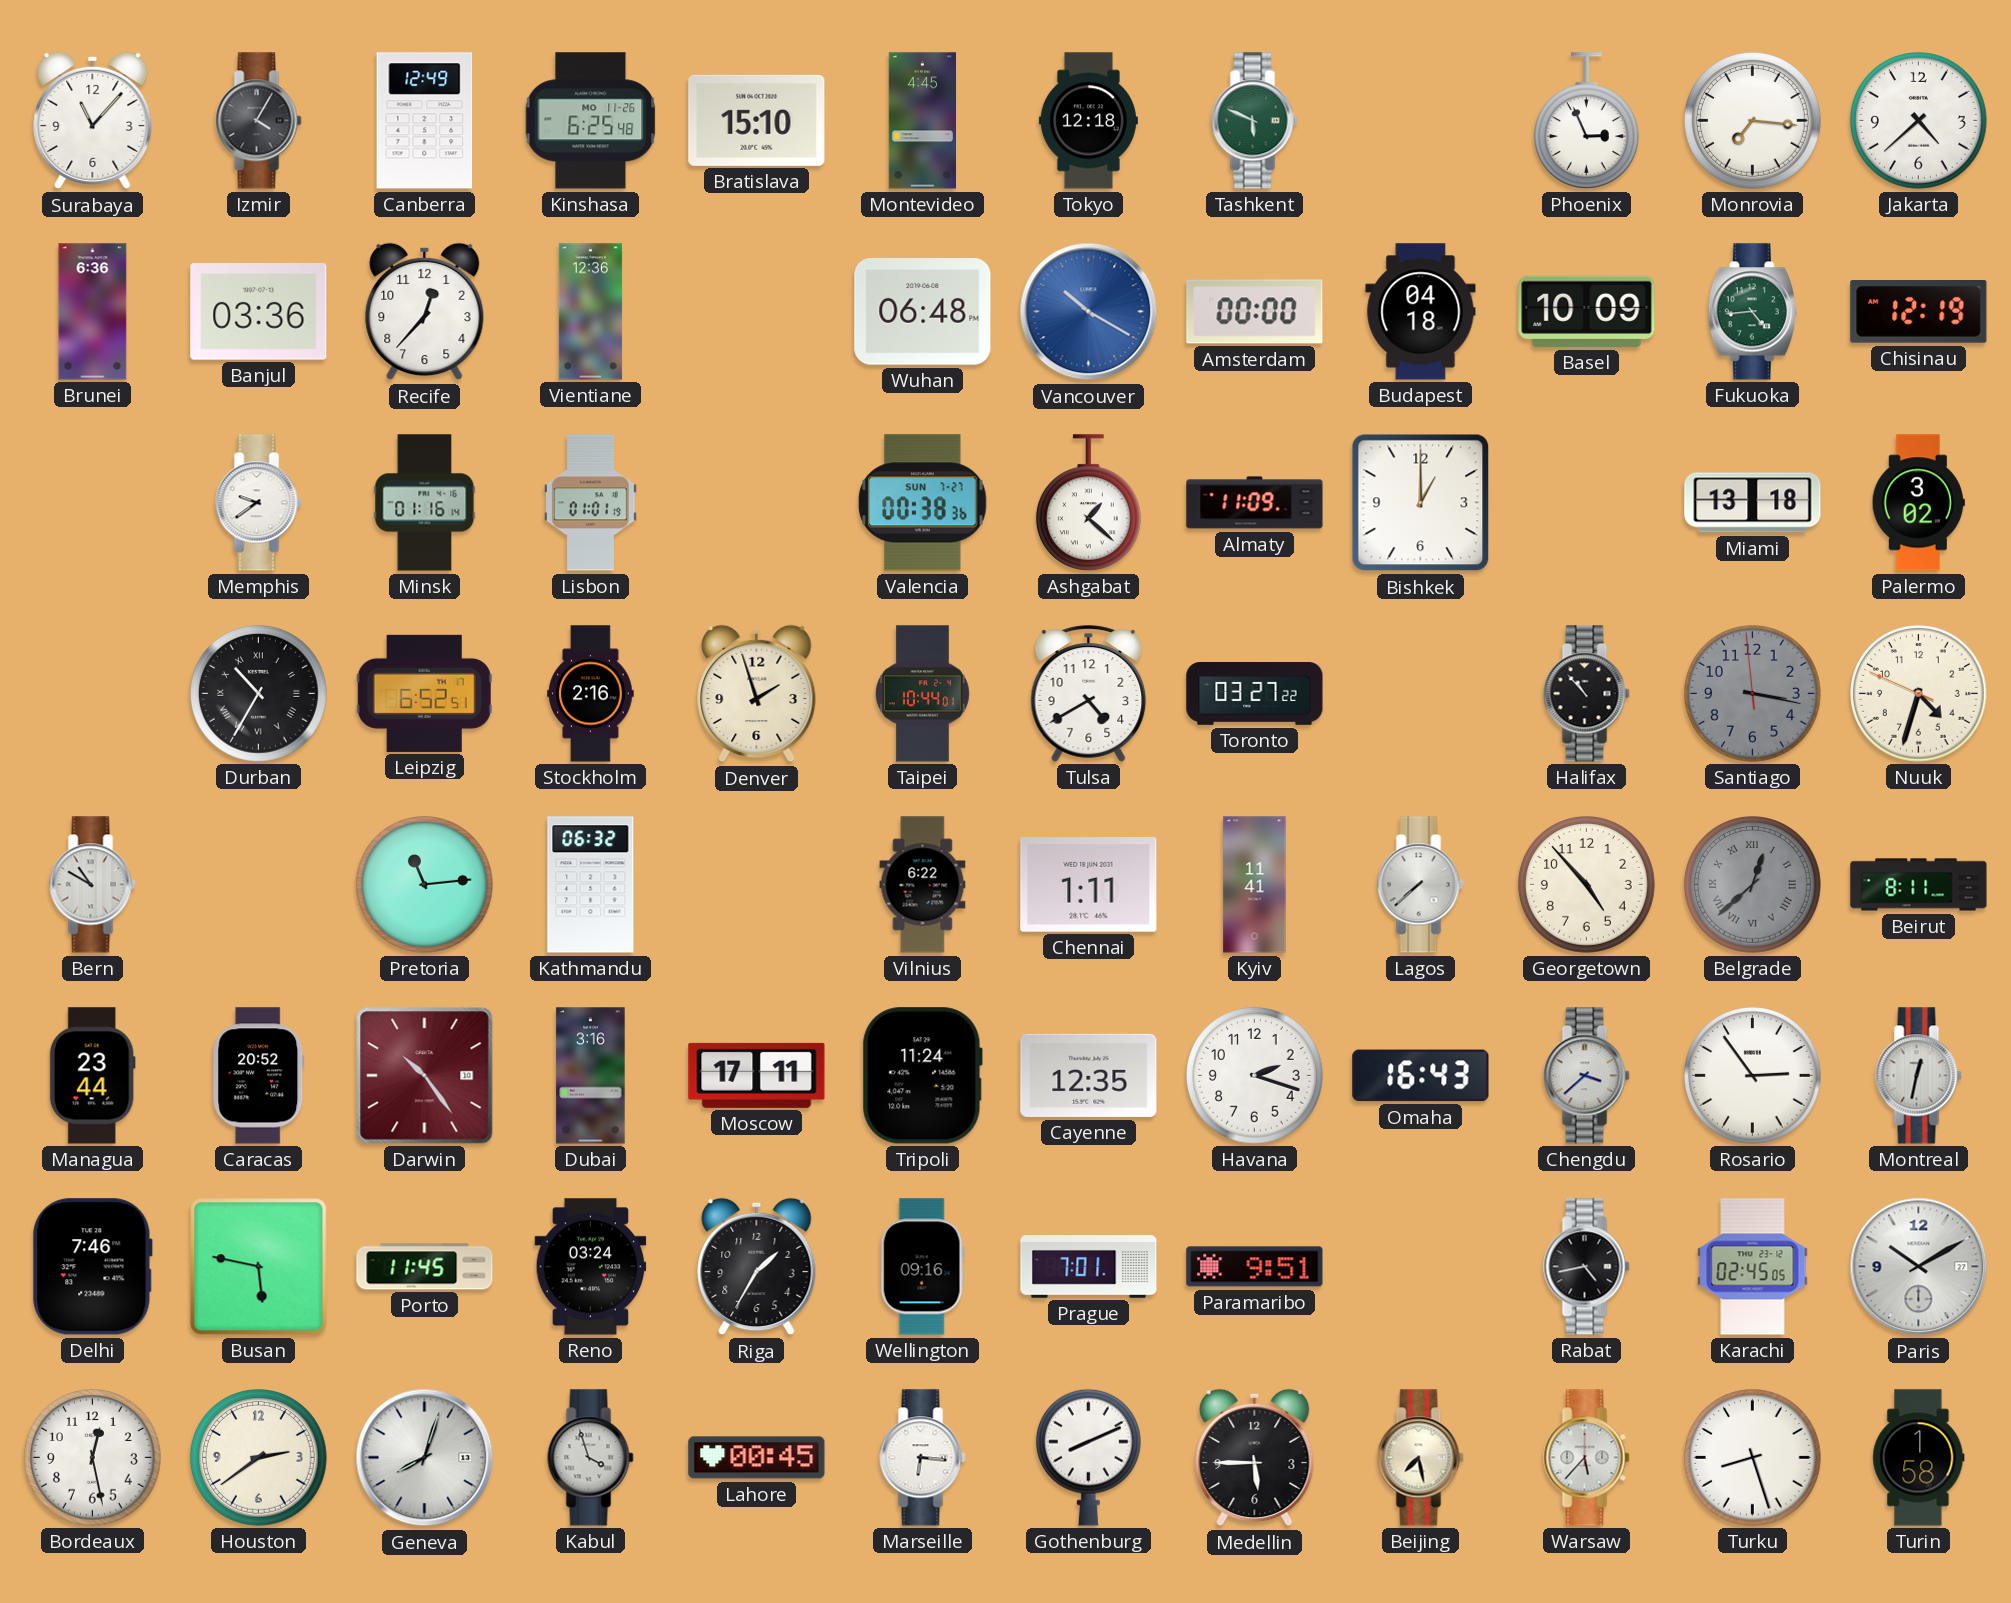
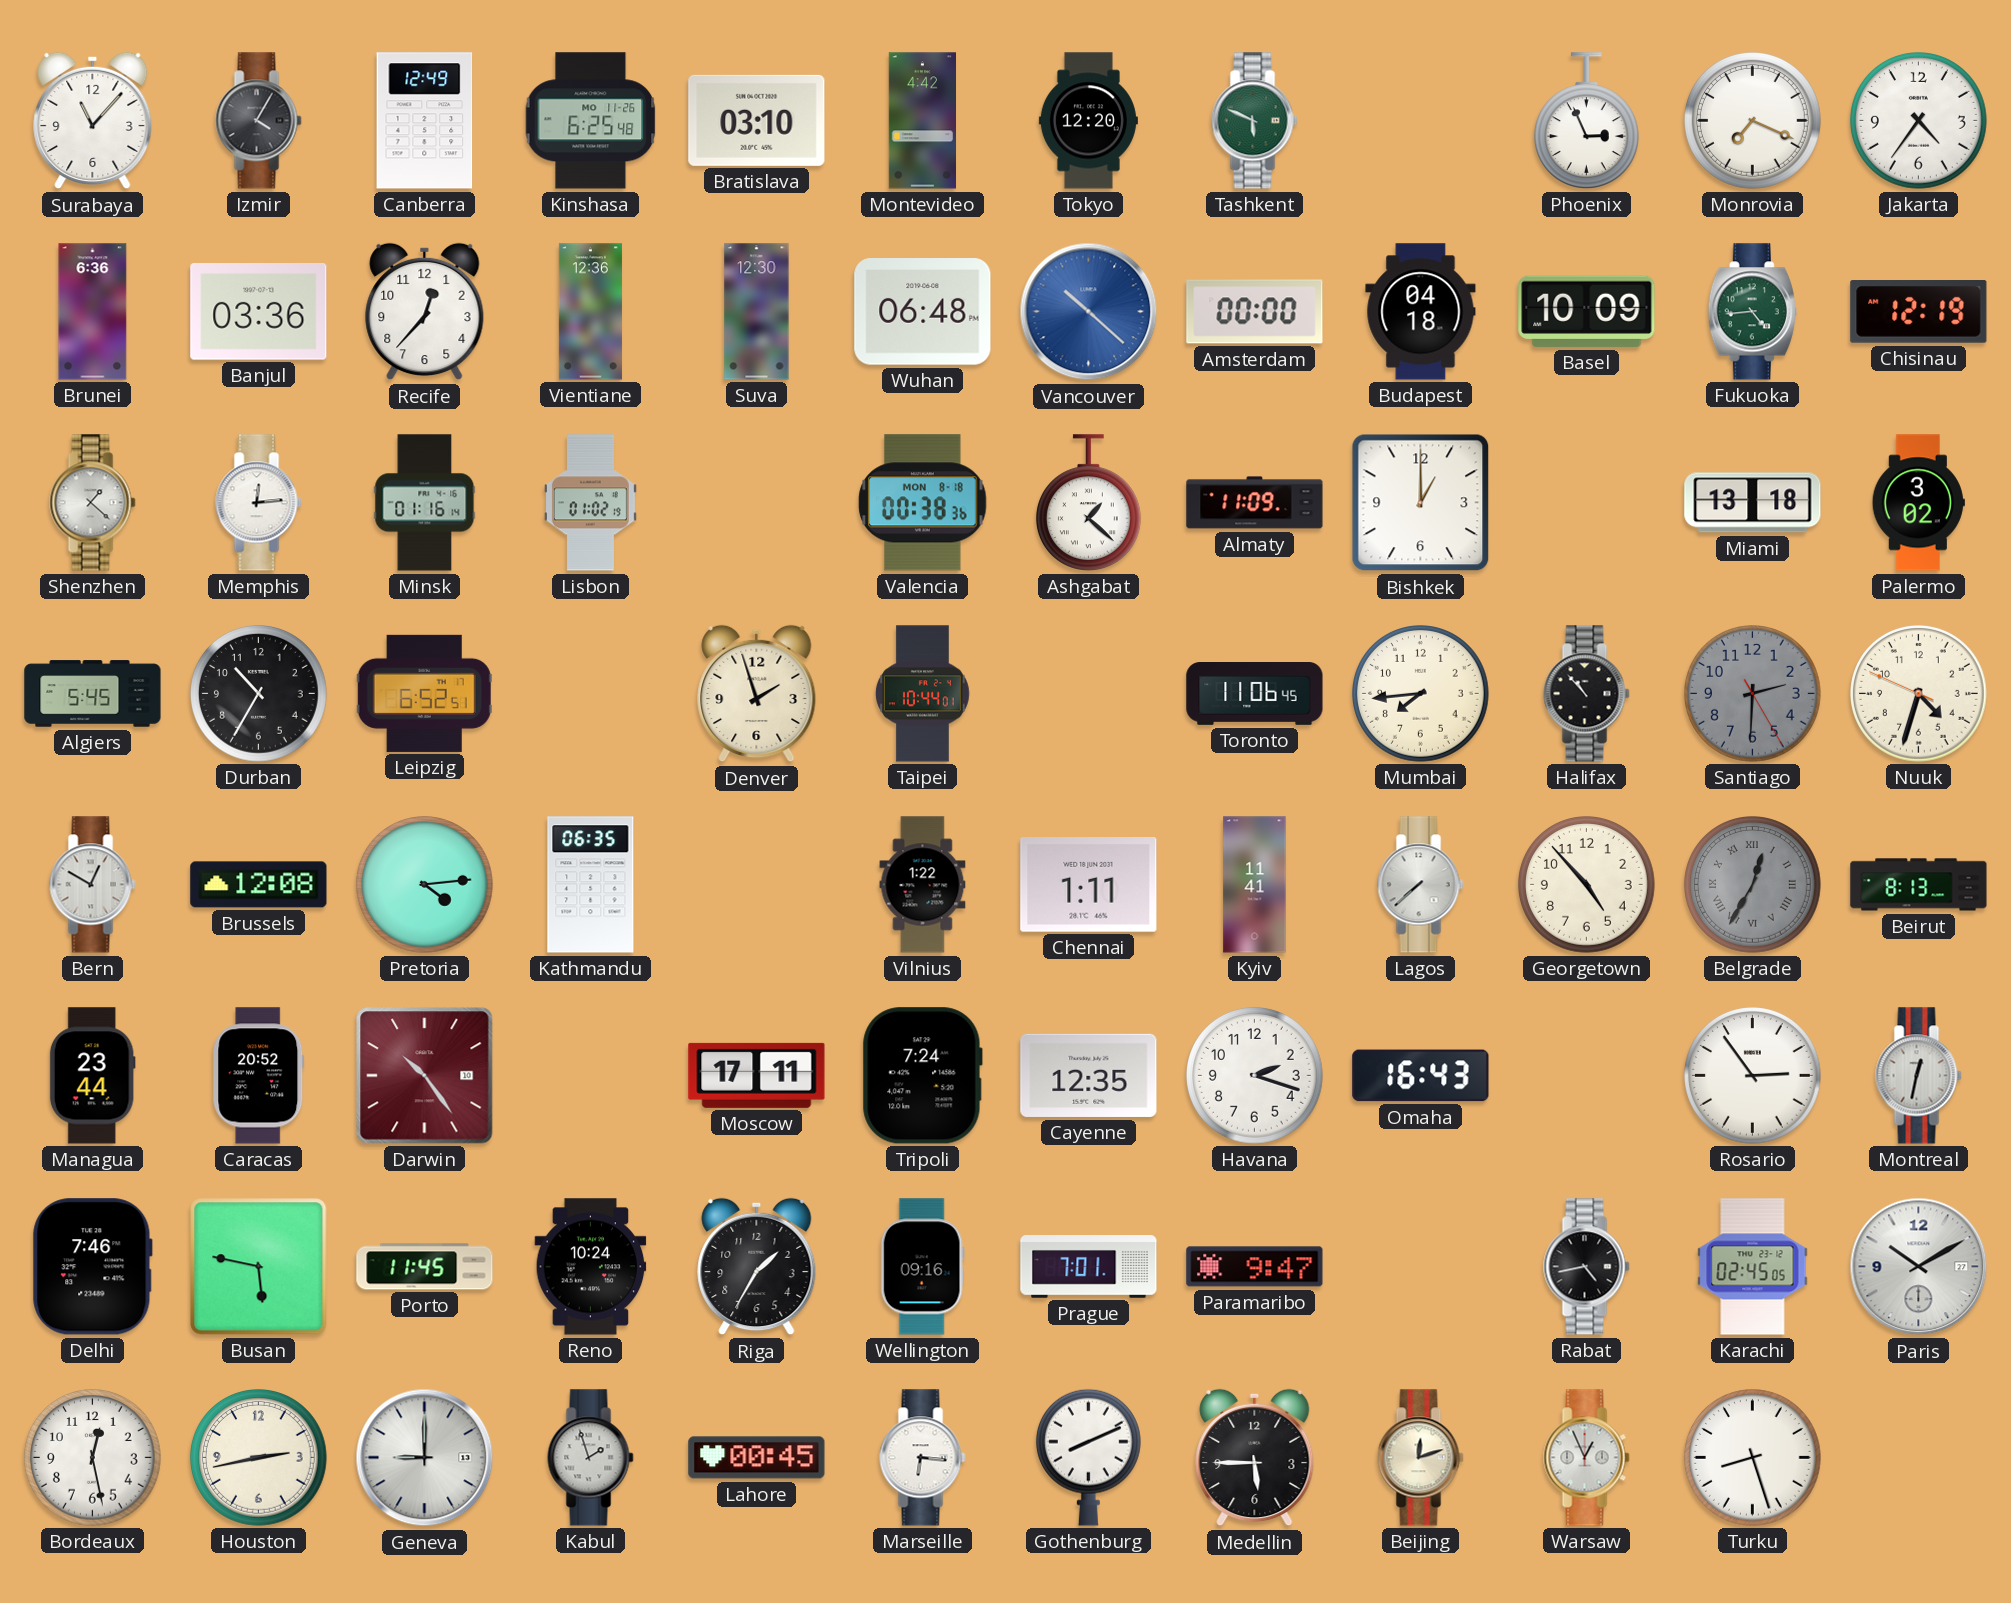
Bratislava: 15:10 -> 03:10 (757, 120)
Montevideo: 4:45 -> 4:42 (922, 121)
Tokyo: 12:18 -> 12:20 (1088, 121)
Monrovia: 7:16 -> 7:19 (1753, 121)
Jakarta: 4:38 -> 4:36 (1919, 121)
Suva: none -> 12:30 (757, 312)
Vancouver: 10:20 -> 10:22 (1089, 312)
Shenzhen: none -> 1:22 (93, 503)
Memphis: 9:39 -> 12:14 (259, 503)
Lisbon: 01:01 -> 01:02 (590, 503)
Valencia date: SUN 7-27 -> MON 8-18 (923, 503)
Algiers: none -> 5:45 (93, 694)
Durban numerals: Roman -> Arabic (259, 694)
Stockholm: 2:16 -> none (591, 694)
Tulsa: 4:40 -> none (1089, 694)
Toronto: 03:27 -> 11:06 (1255, 694)
Mumbai: none -> 7:44 (1421, 694)
Santiago: 3:16 -> 2:30 (1753, 694)
Bern: 10:50 -> 12:50 (93, 885)
Brussels: none -> 12:08 (259, 885)
Pretoria: 11:14 -> 4:14 (425, 885)
Kathmandu: 06:32 -> 06:35 (591, 885)
Vilnius: 6:22 -> 1:22 (923, 885)
Belgrade: 12:38 -> 12:35 (1753, 885)
Beirut: 8:11 -> 8:13 (1919, 885)
Dubai: 3:16 -> none (591, 1076)
Tripoli: 11:24 -> 7:24 (922, 1076)
Chengdu: 3:38 -> none (1587, 1076)
Reno: 03:24 -> 10:24 (591, 1267)
Paramaribo: 9:51 -> 9:47 (1255, 1267)
Houston: 2:39 -> 2:43 (259, 1458)
Geneva: 8:03 -> 9:00 (425, 1458)
Kabul: 3:57 -> 1:57 (591, 1458)
Beijing: 7:28 -> 12:12 (1421, 1458)
Warsaw: 5:37 -> 12:56 (1587, 1458)
Turin: 1:58 -> none (1919, 1458)
